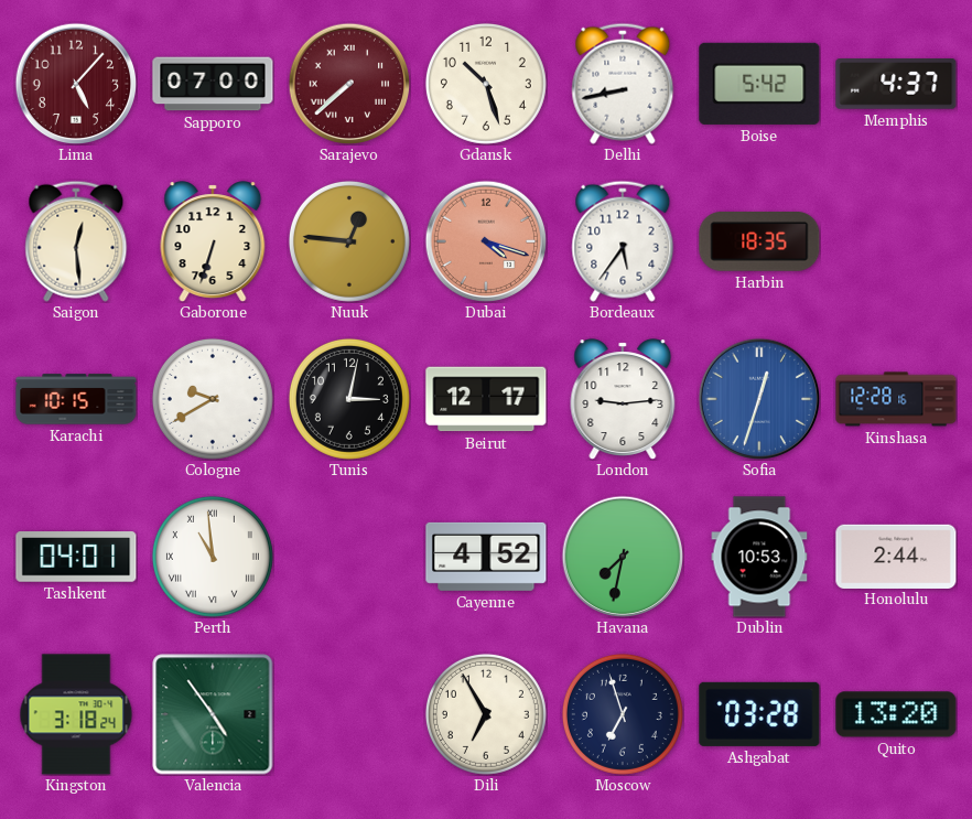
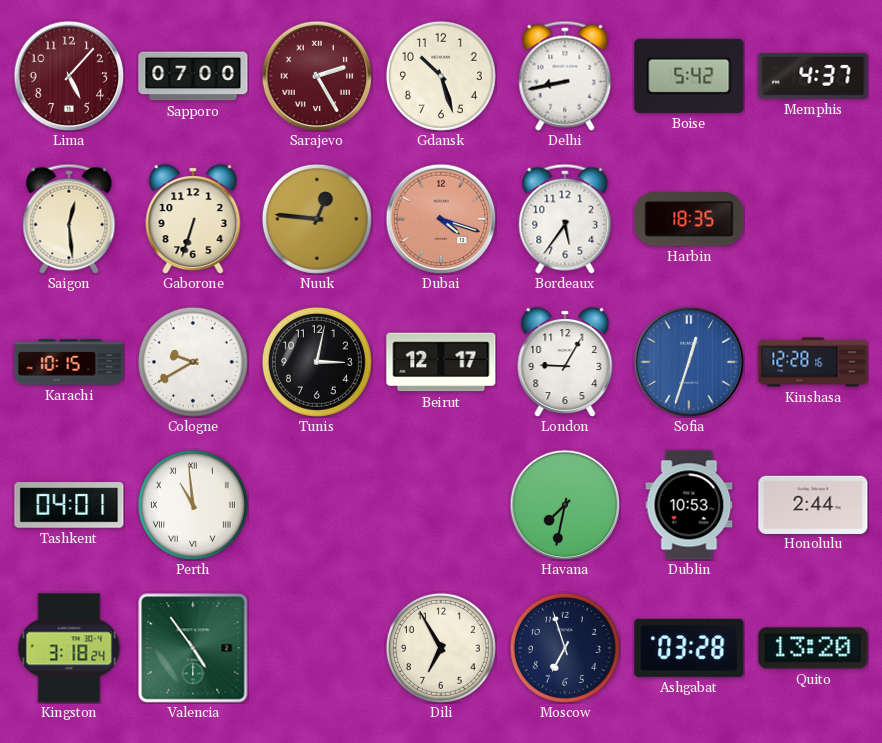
Sarajevo: 7:38 -> 2:25 (317, 76)
London: 9:14 -> 9:05 (565, 362)
Cayenne: 4:52 -> none (486, 557)
